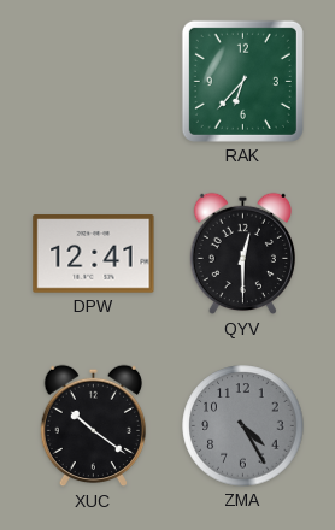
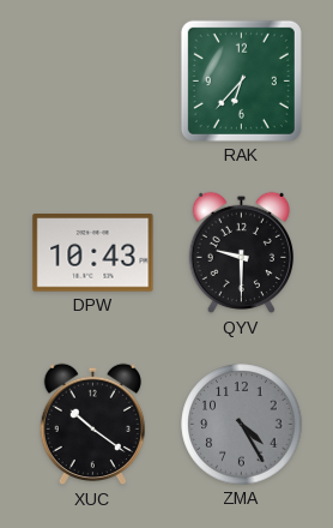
DPW: 12:41 -> 10:43 (93, 253)
QYV: 12:30 -> 9:30 (241, 253)
